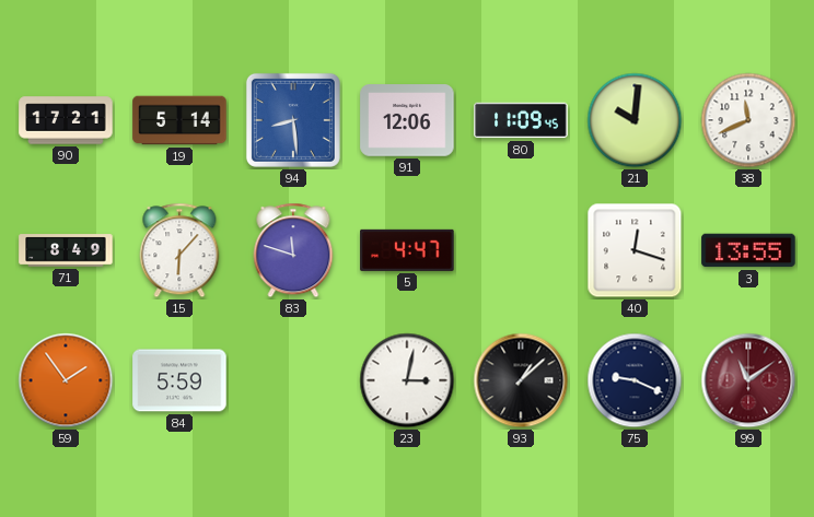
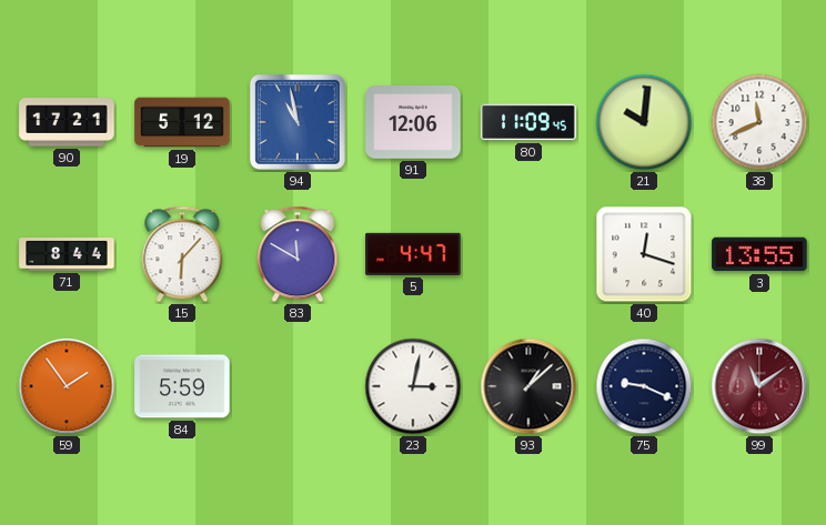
19: 5:14 -> 5:12 (182, 122)
94: 8:29 -> 10:58 (298, 122)
71: 8:49 -> 8:44 (67, 254)
83: 11:48 -> 11:50 (298, 254)
